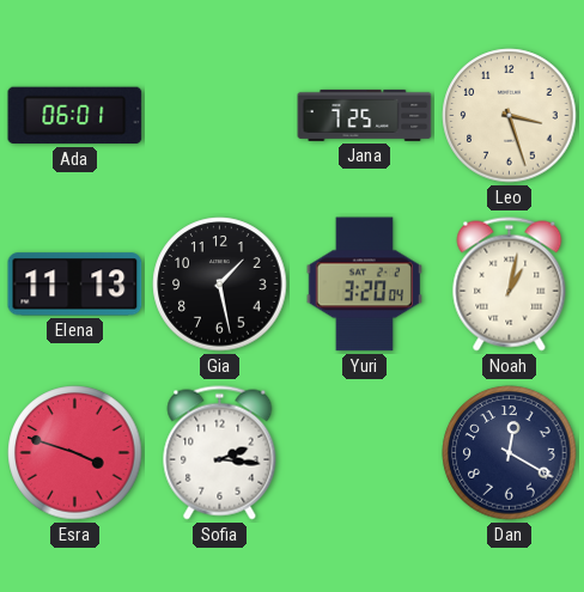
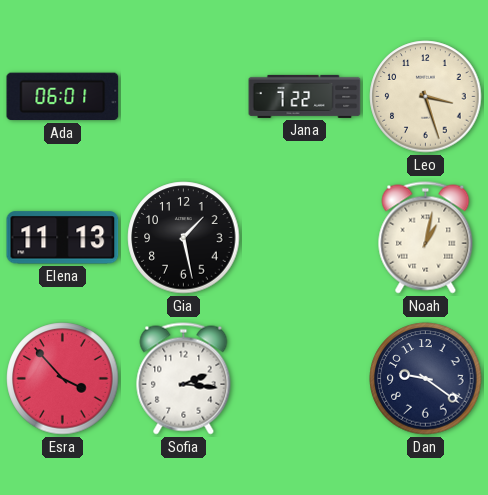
Jana: 7:25 -> 7:22 (305, 96)
Yuri: 3:20 -> none (364, 285)
Esra: 3:48 -> 3:53 (63, 379)
Dan: 12:20 -> 9:21 (426, 379)
